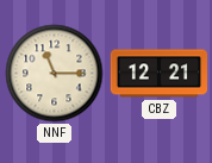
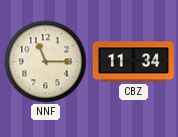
CBZ: 12:21 -> 11:34 (133, 62)
